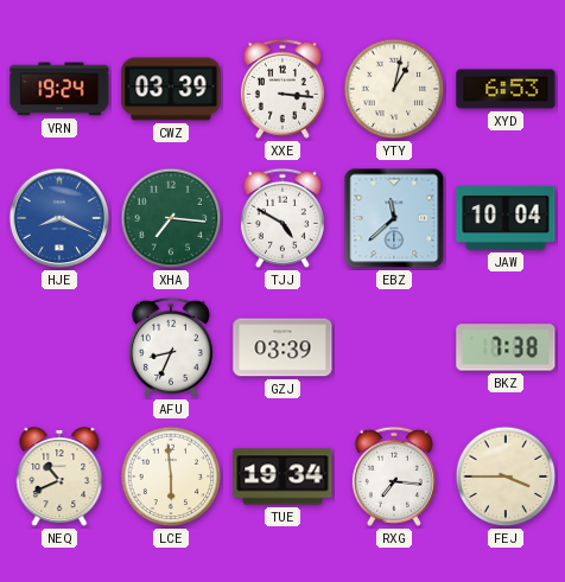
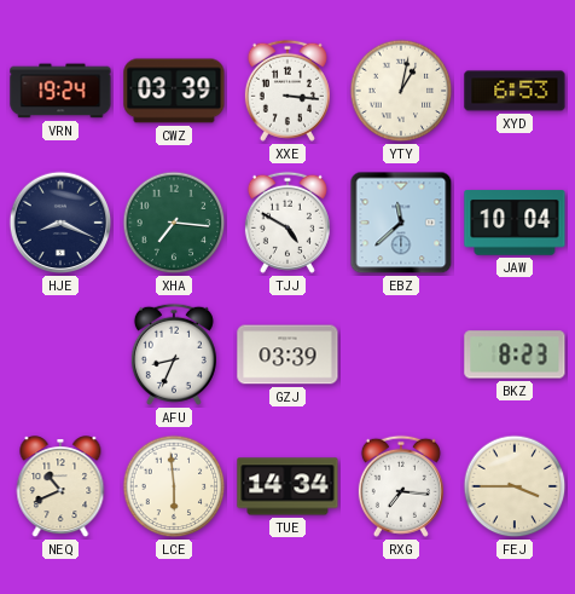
HJE dial: blue -> navy (60, 223)
BKZ: 7:38 -> 8:23 (515, 354)
TUE: 19:34 -> 14:34 (287, 486)
